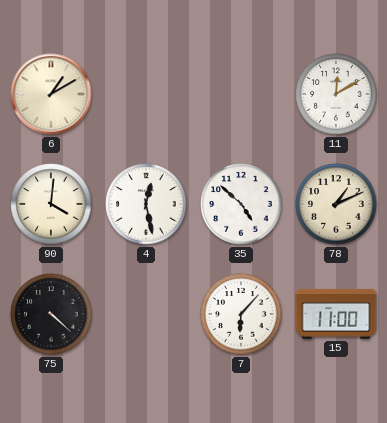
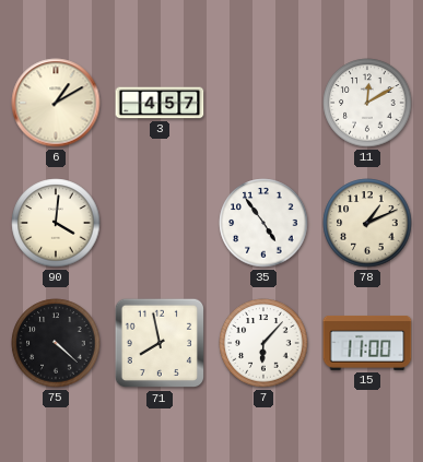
3: none -> 4:57 (160, 103)
4: 12:28 -> none (146, 204)
35: 4:52 -> 4:54 (263, 223)
71: none -> 7:58 (160, 343)
